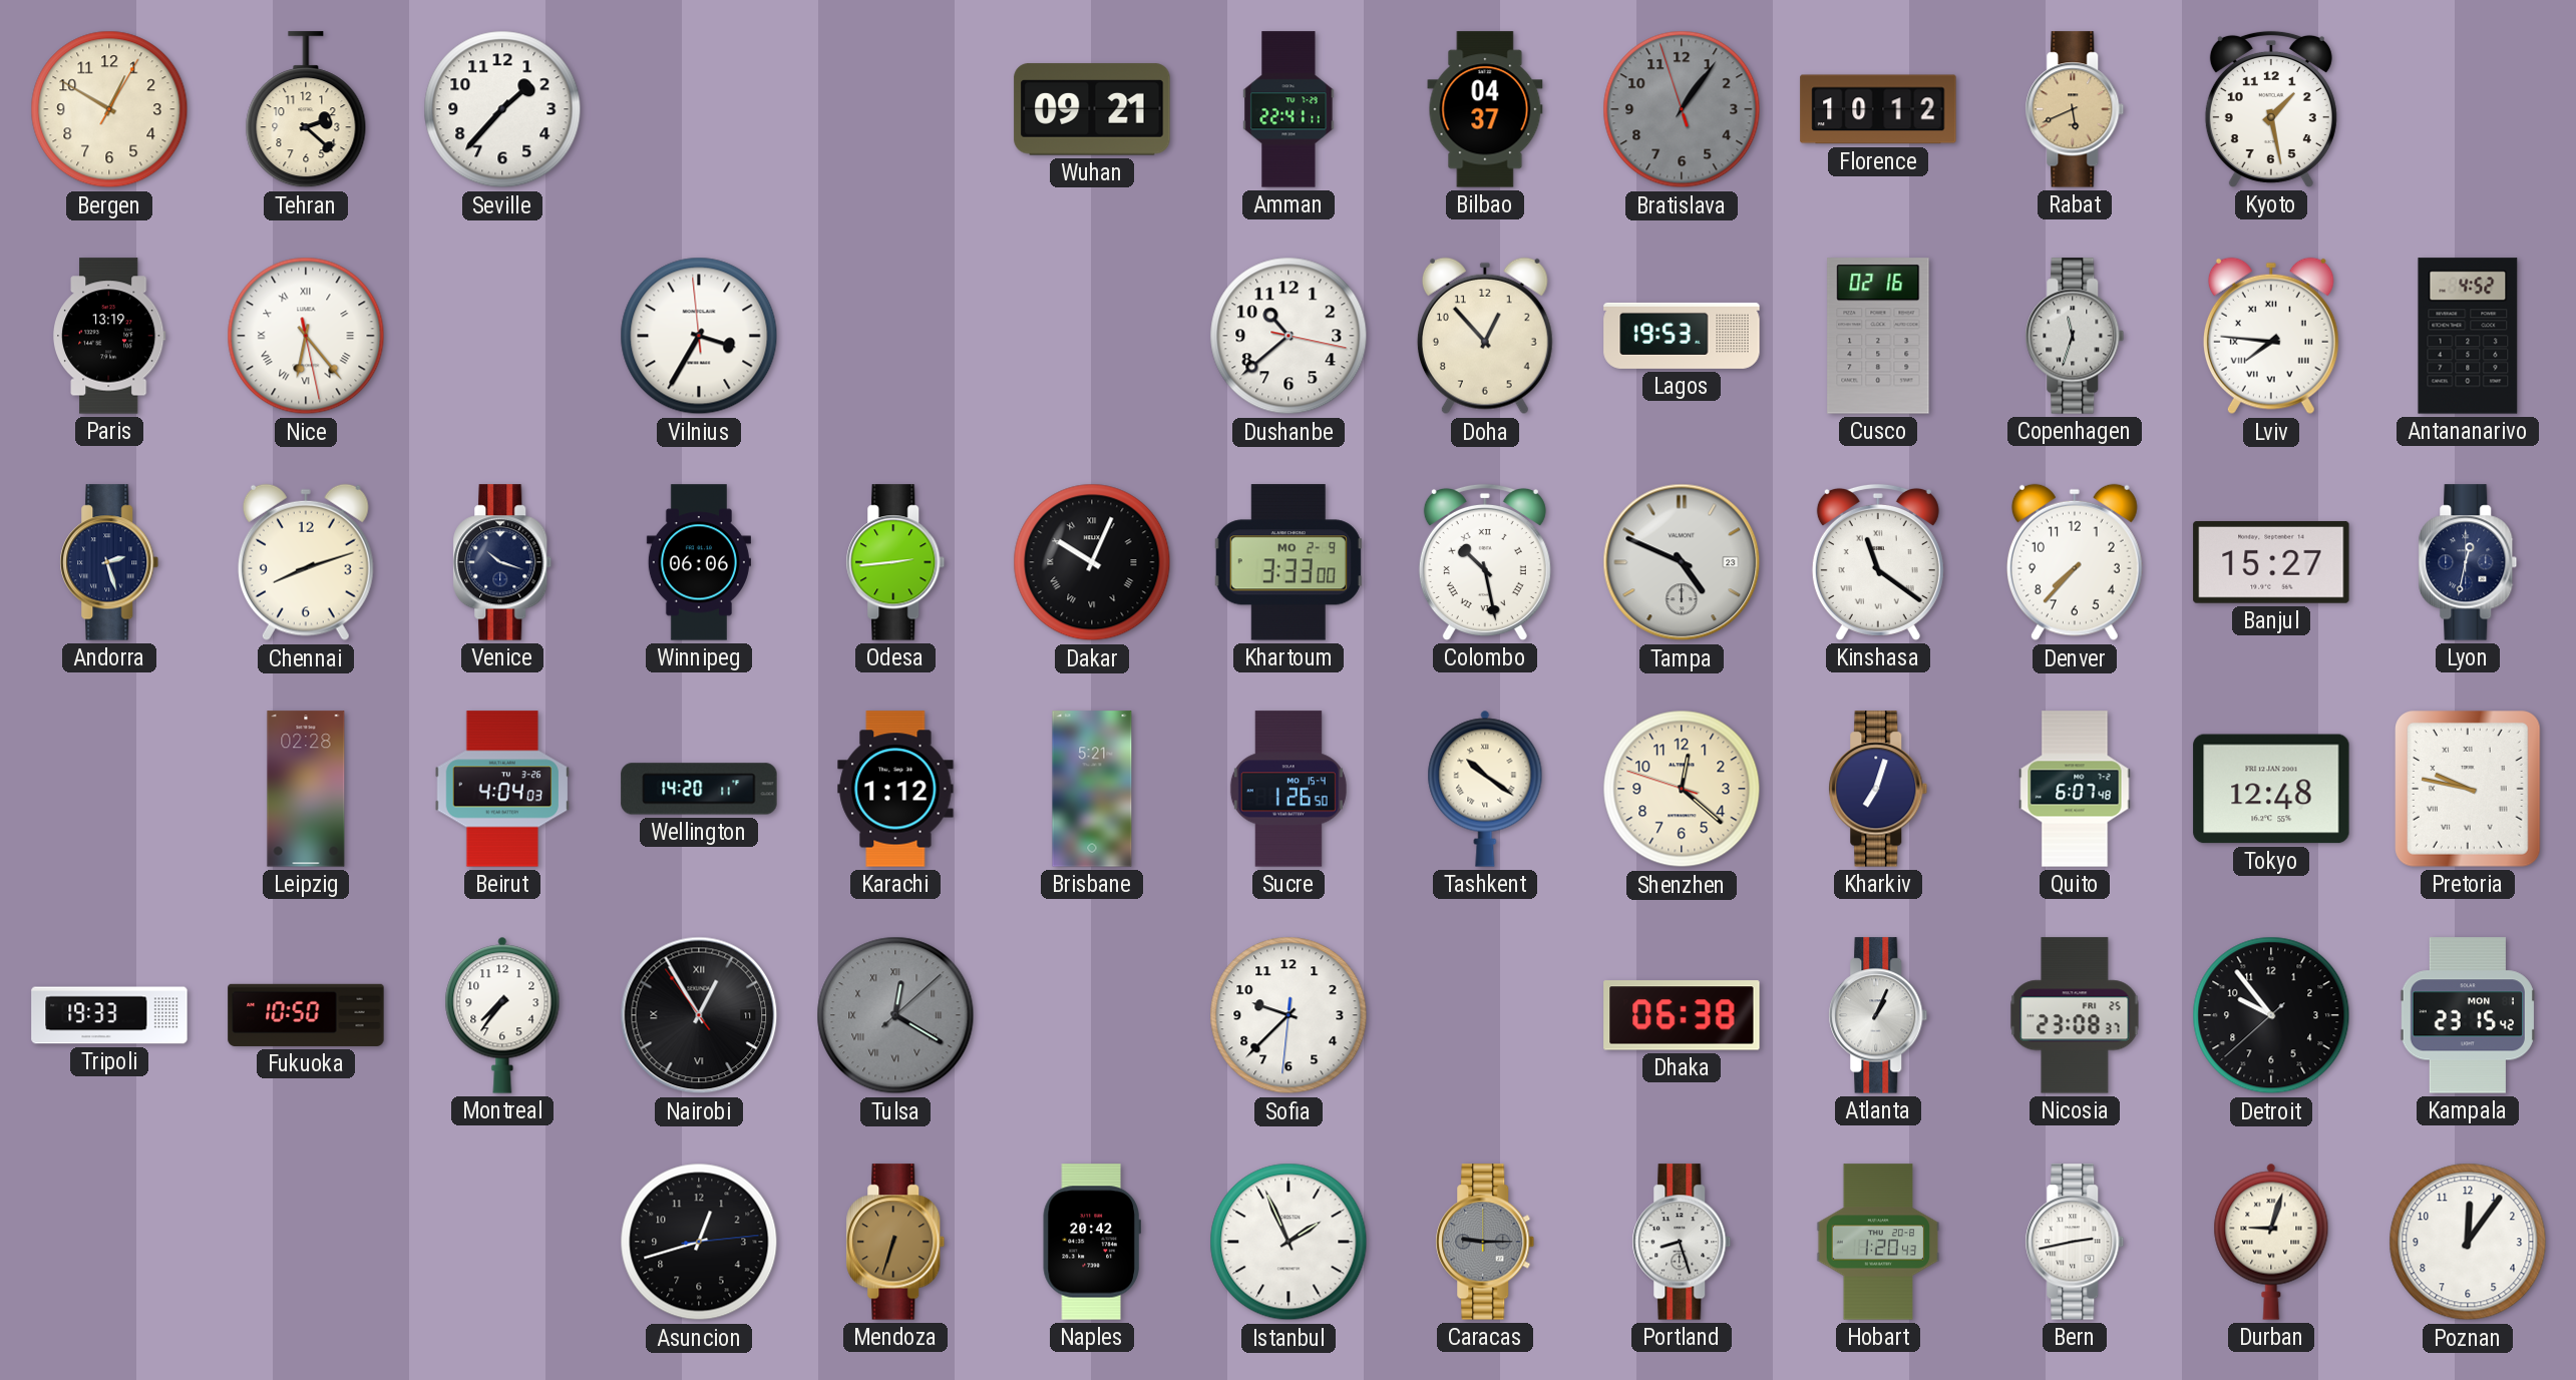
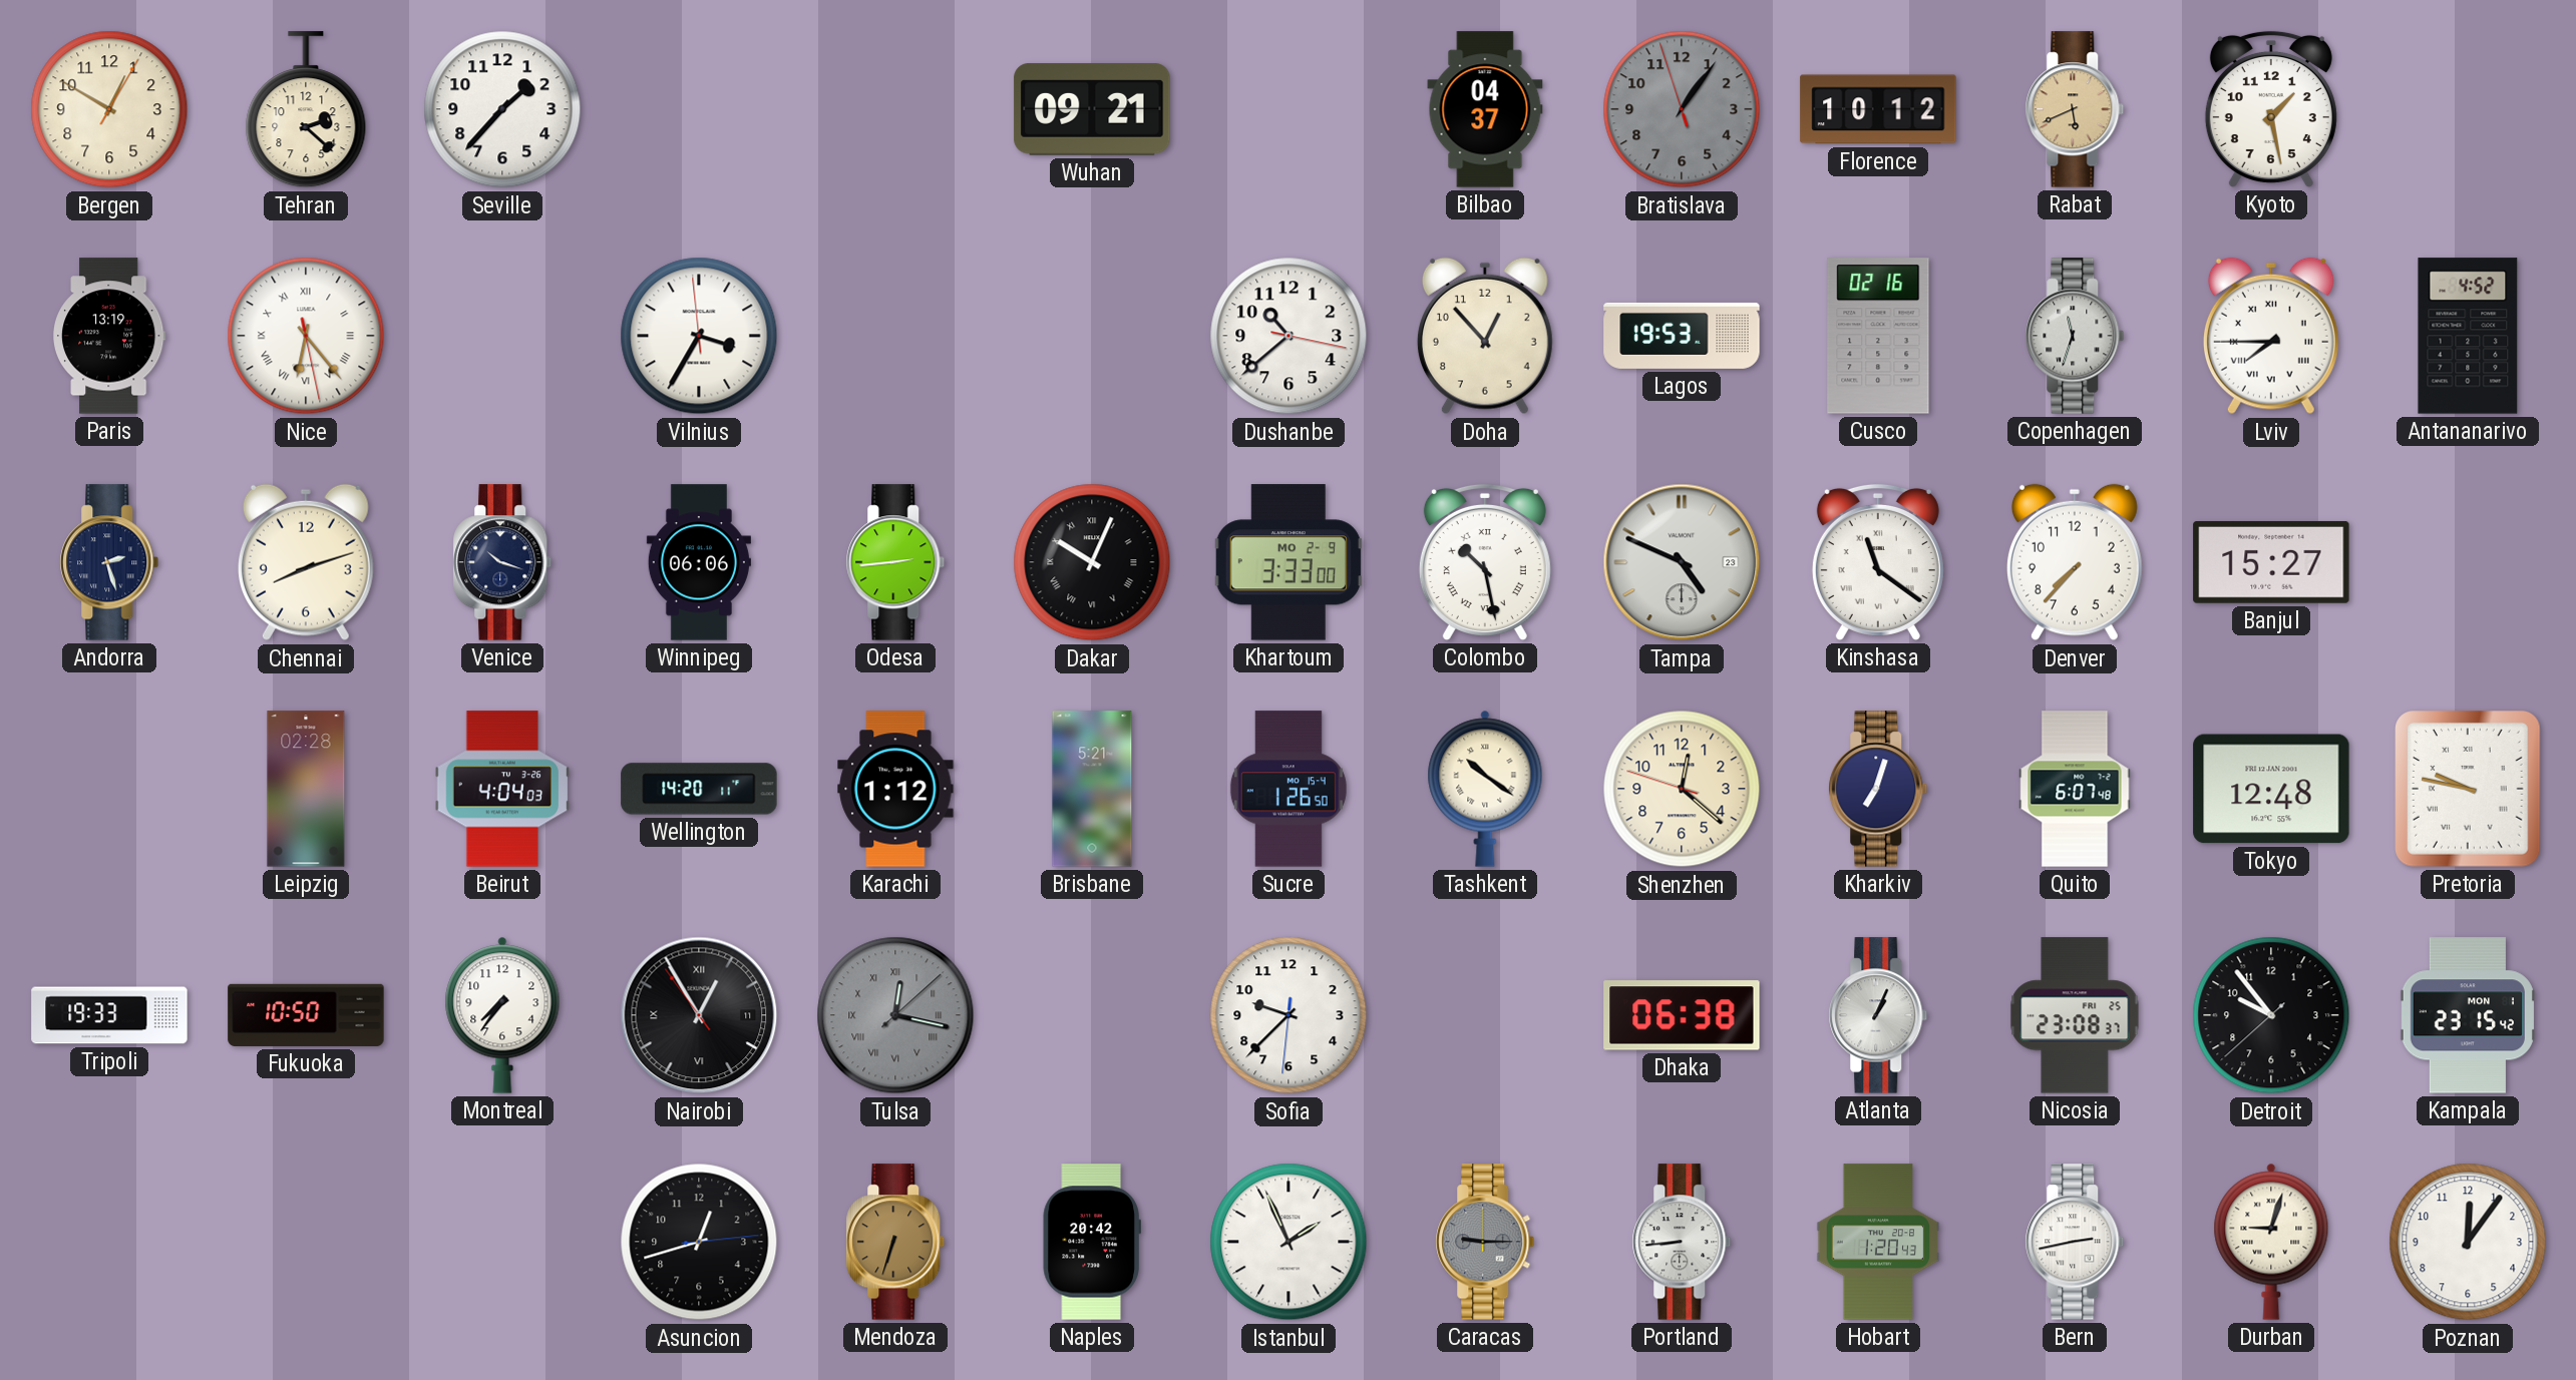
Amman: 22:41 -> none (1289, 109)
Lviv: 7:46 -> 7:45 (2271, 336)
Lyon: 12:32 -> none (2468, 562)
Tulsa: 12:20 -> 12:17 (895, 1015)
Portland: 8:27 -> 8:44 (1682, 1242)
